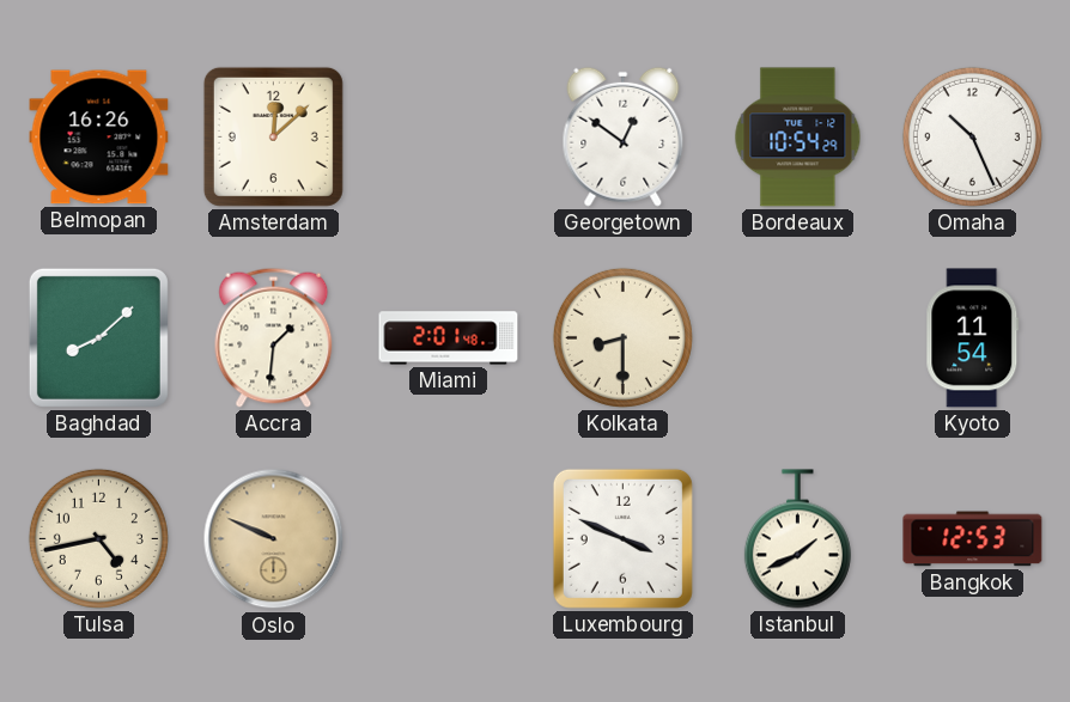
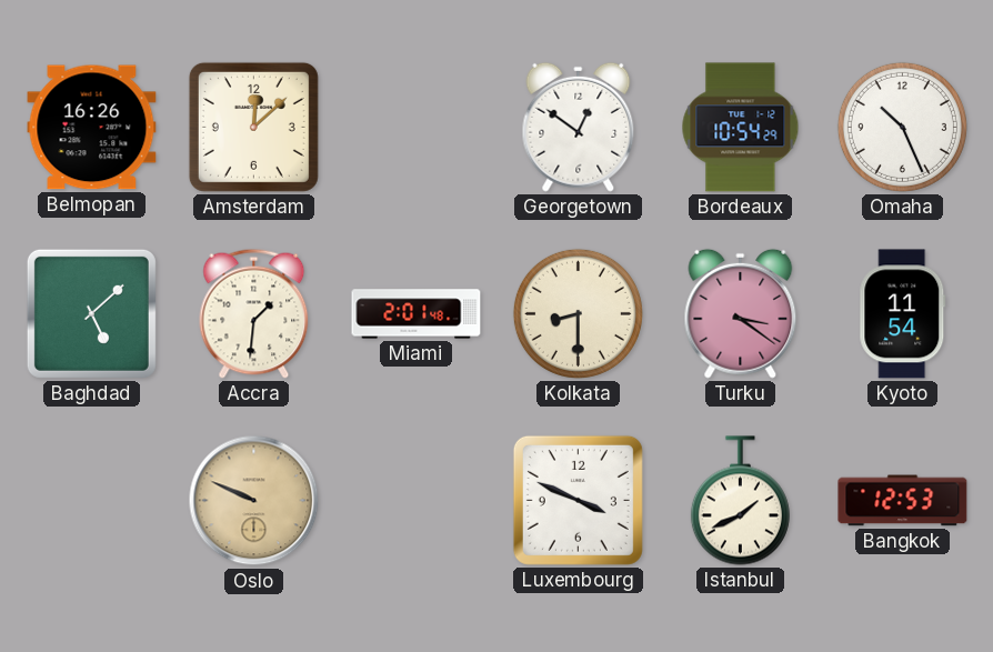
Baghdad: 8:08 -> 5:08 (91, 313)
Turku: none -> 3:21 (741, 313)
Tulsa: 4:43 -> none (98, 538)
